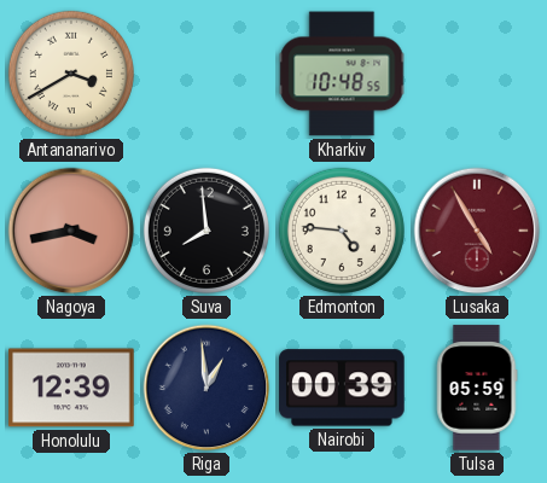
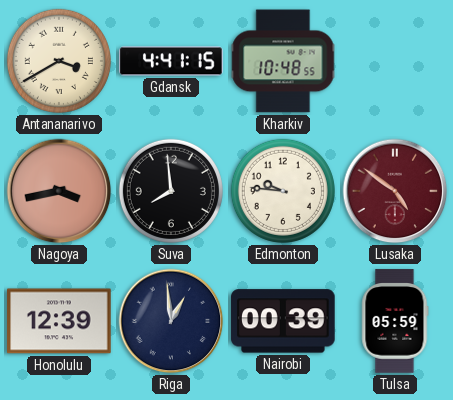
Gdansk: none -> 4:41 (171, 61)
Edmonton: 4:46 -> 9:46 (283, 191)
Lusaka: 4:55 -> 4:51 (395, 191)
